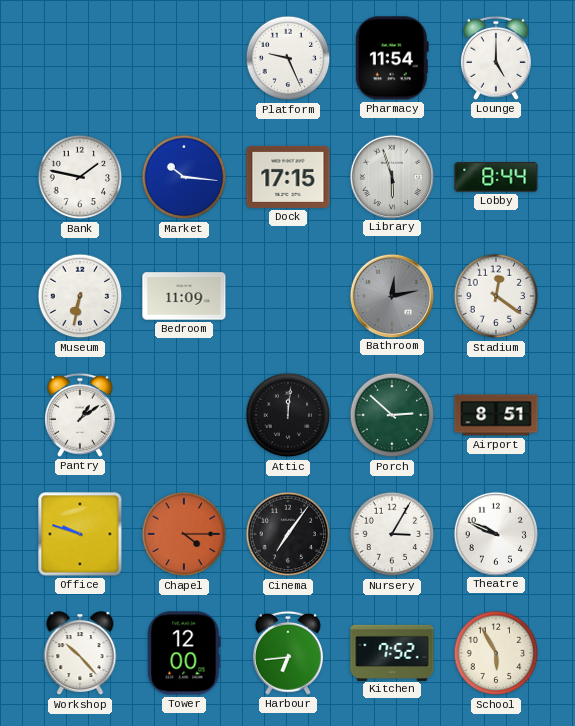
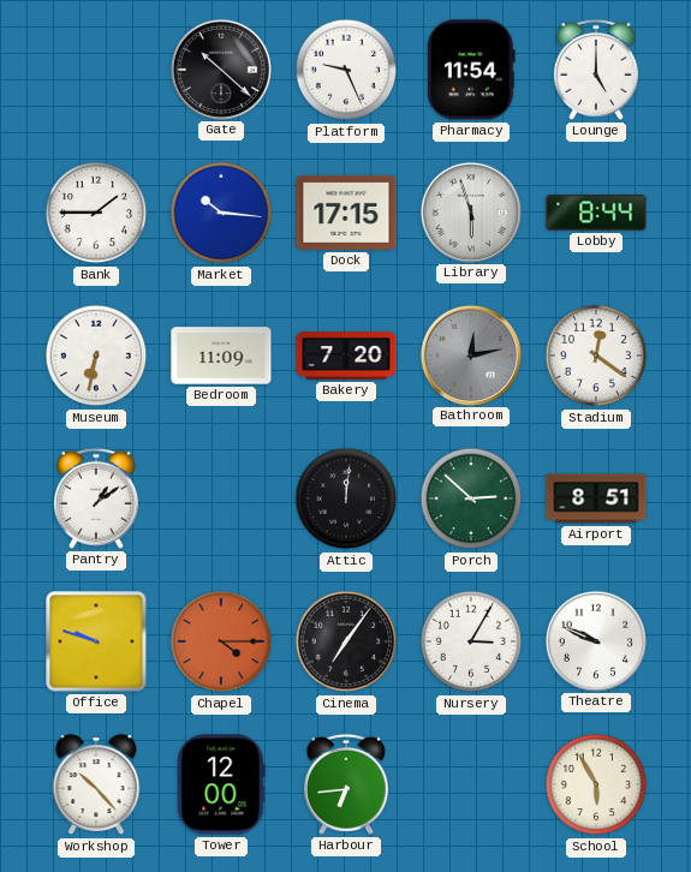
Gate: none -> 10:22 (220, 68)
Bank: 1:47 -> 1:45 (96, 213)
Bakery: none -> 7:20 (346, 357)
Kitchen: 7:52 -> none (392, 652)
